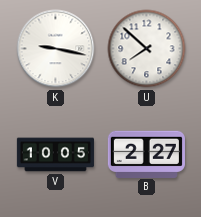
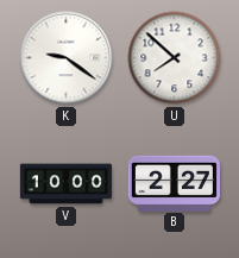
K: 9:17 -> 9:21 (67, 58)
V: 10:05 -> 10:00 (65, 184)
